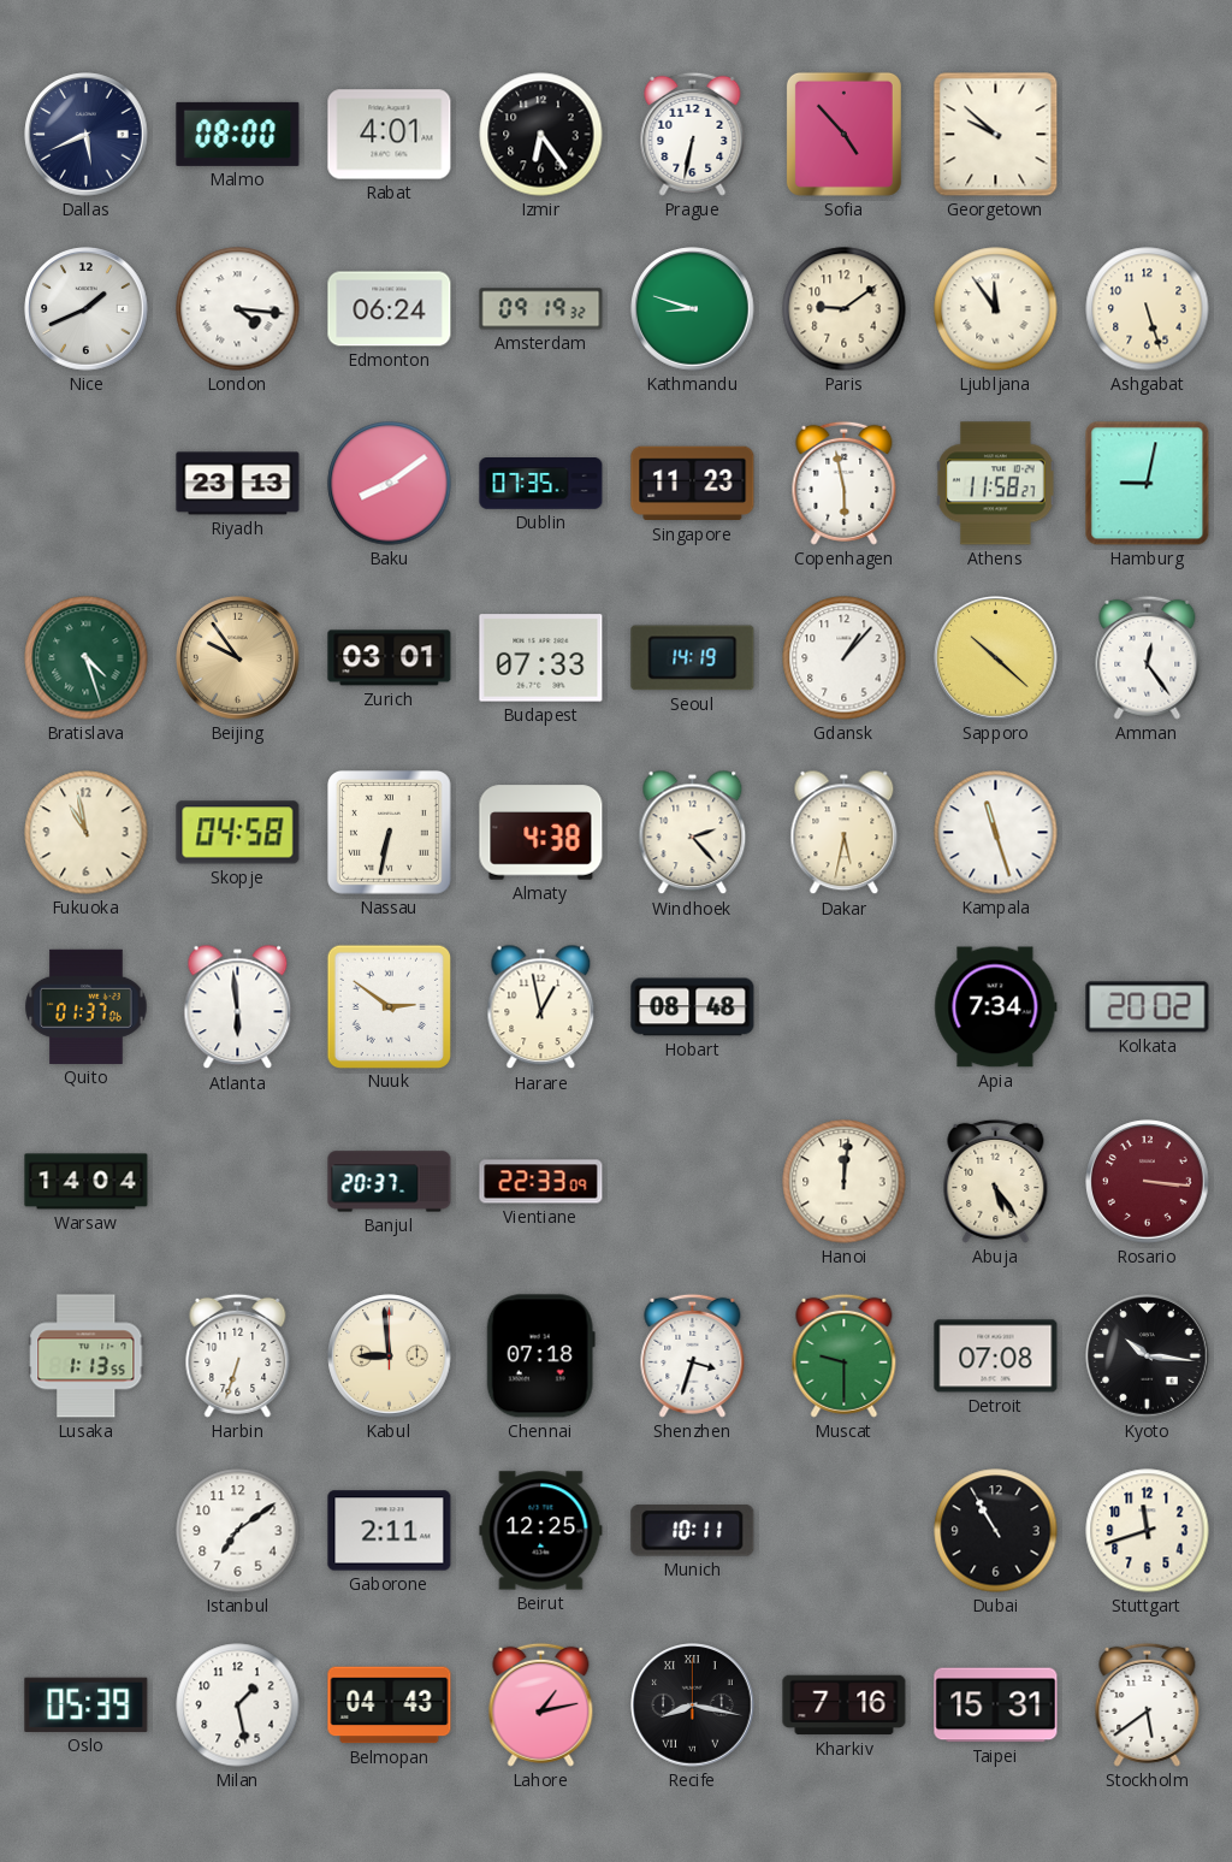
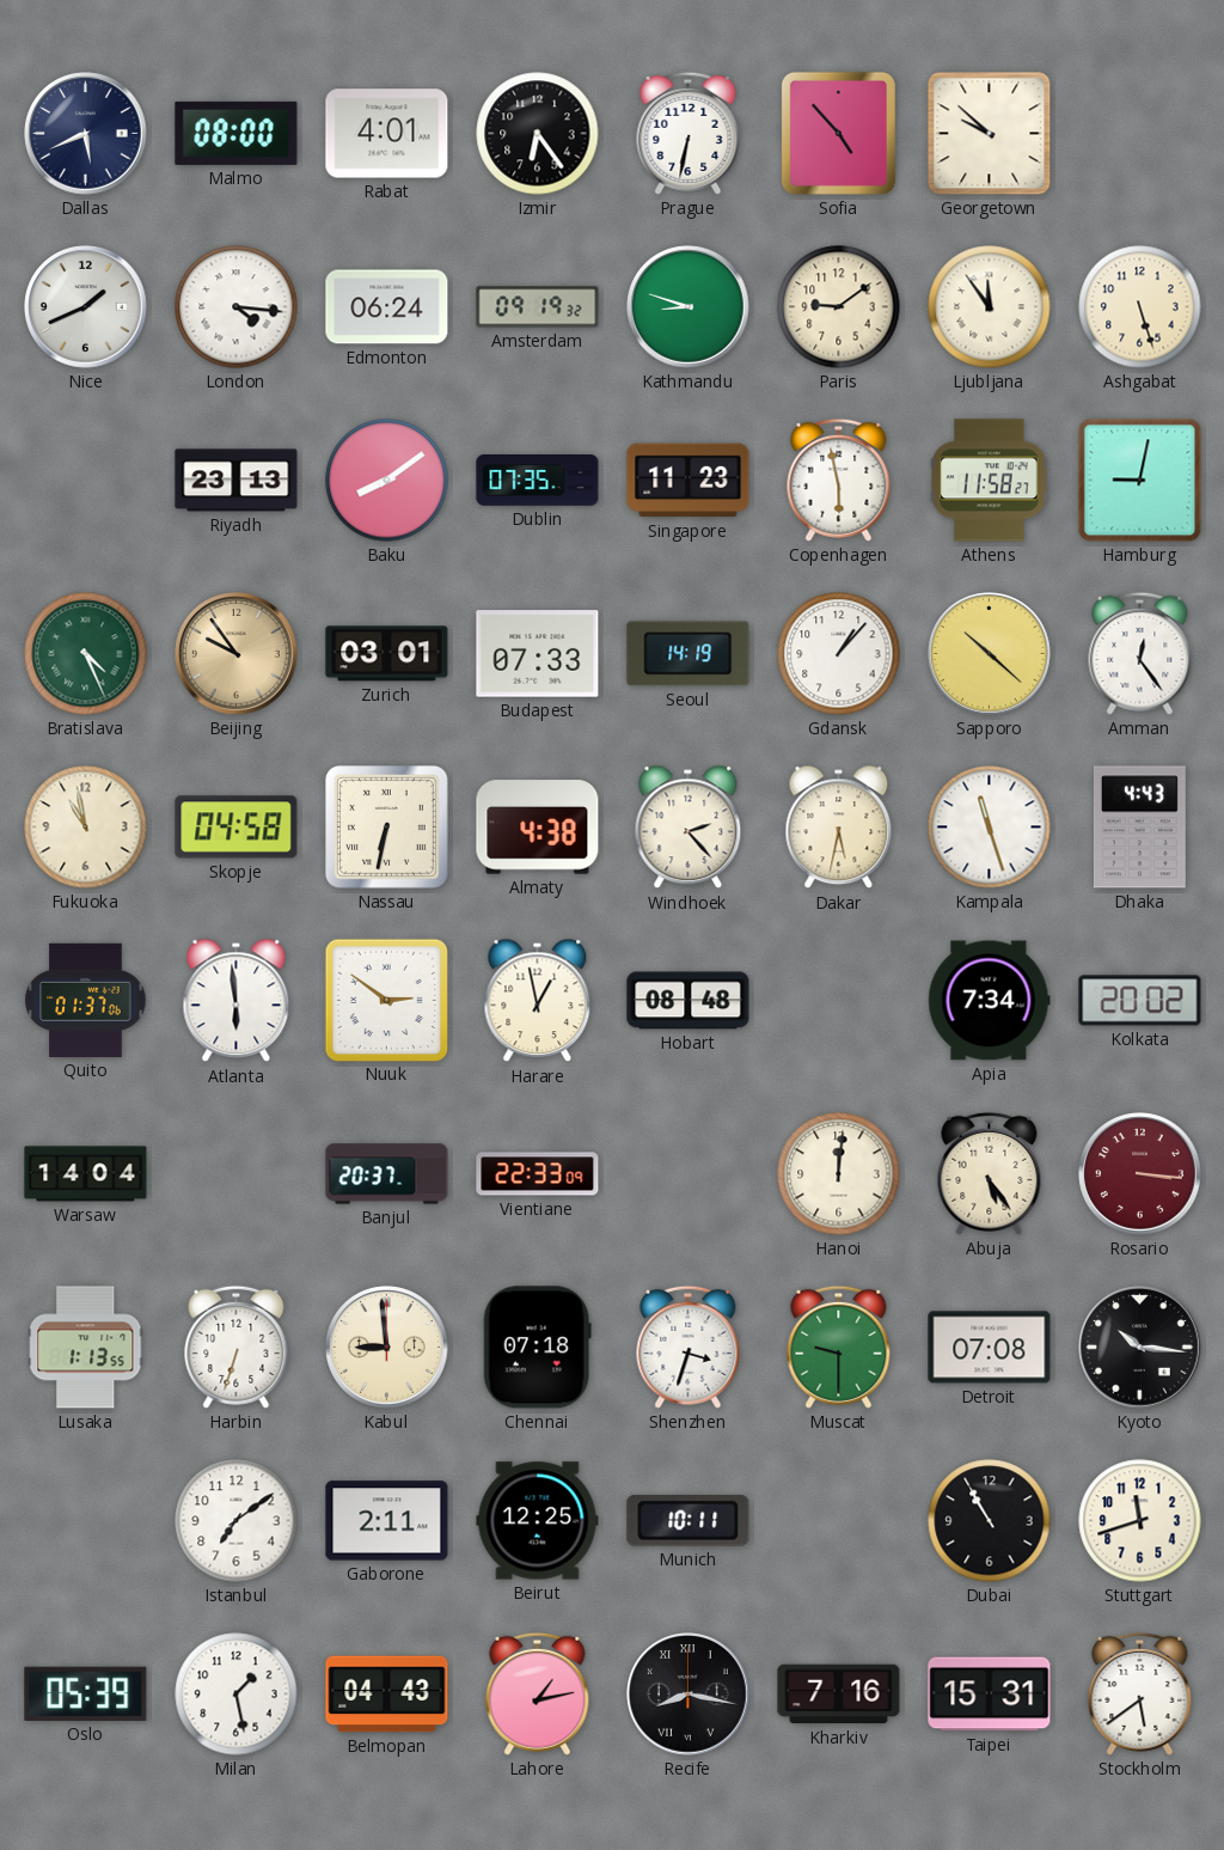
Bratislava: 4:27 -> 4:26 (86, 654)
Dhaka: none -> 4:43 (1139, 828)
